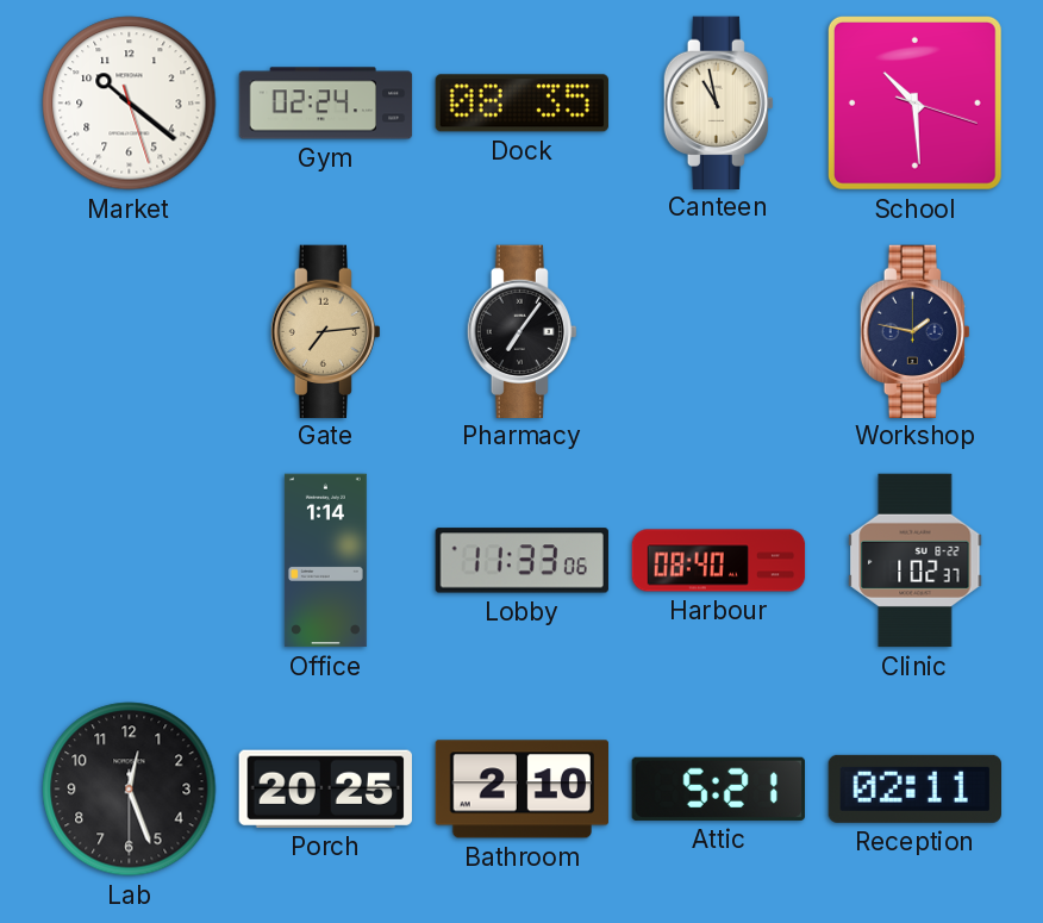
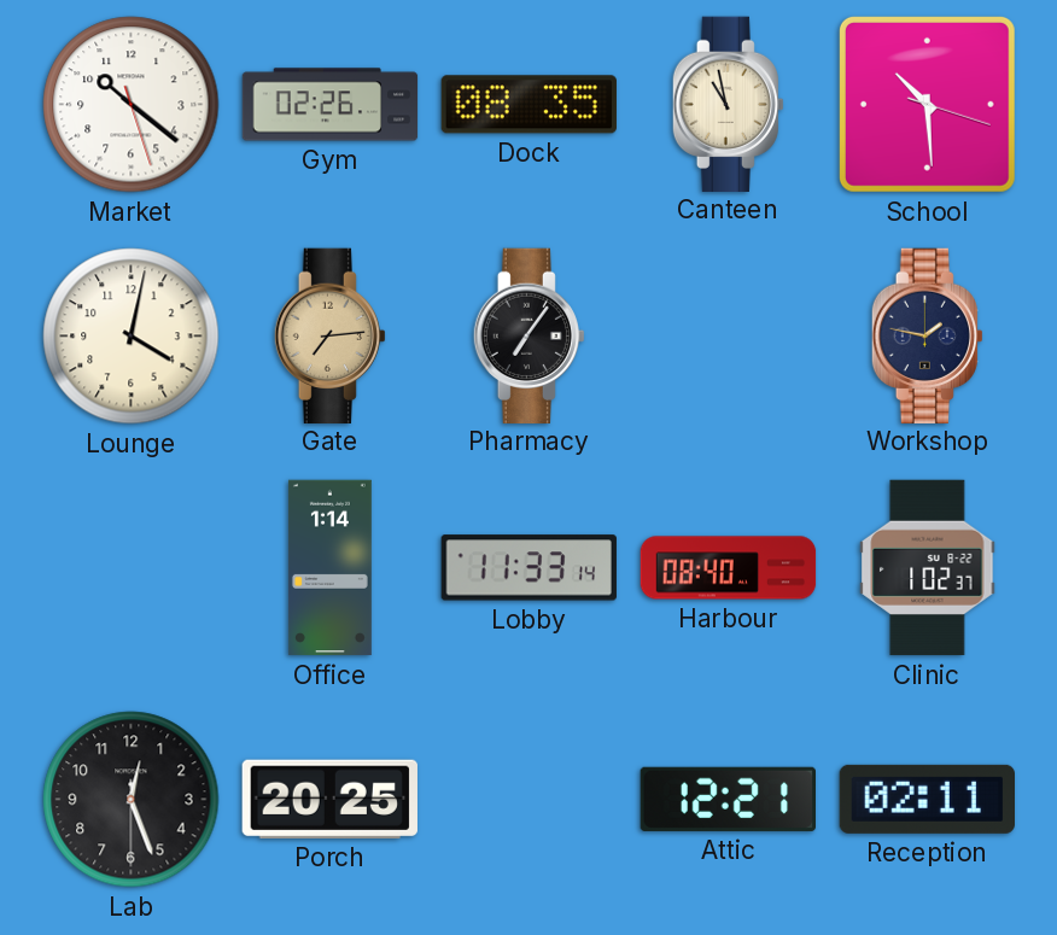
Gym: 02:24 -> 02:26 (331, 105)
Lounge: none -> 4:02 (132, 337)
Lobby: 11:33:06 -> 11:33:14 (528, 568)
Bathroom: 2:10 -> none (521, 790)
Attic: 5:21 -> 12:21 (728, 799)
